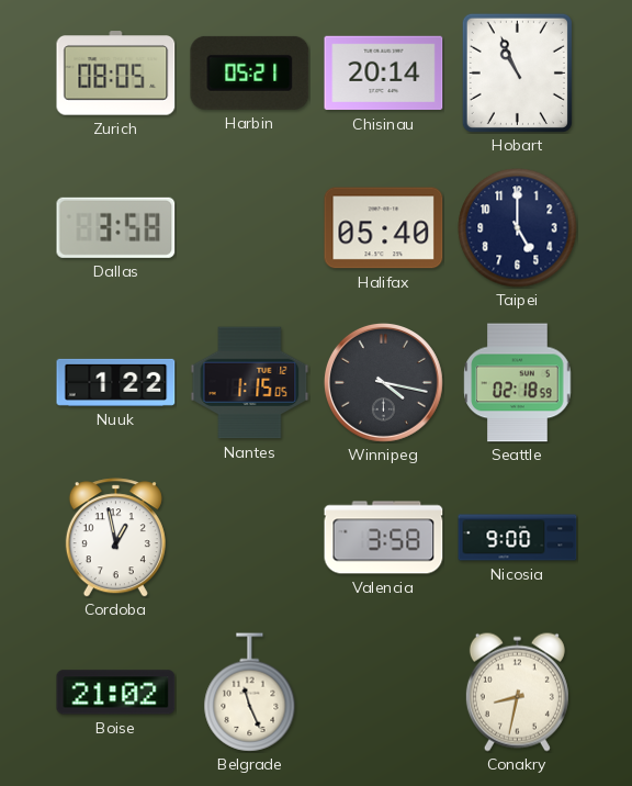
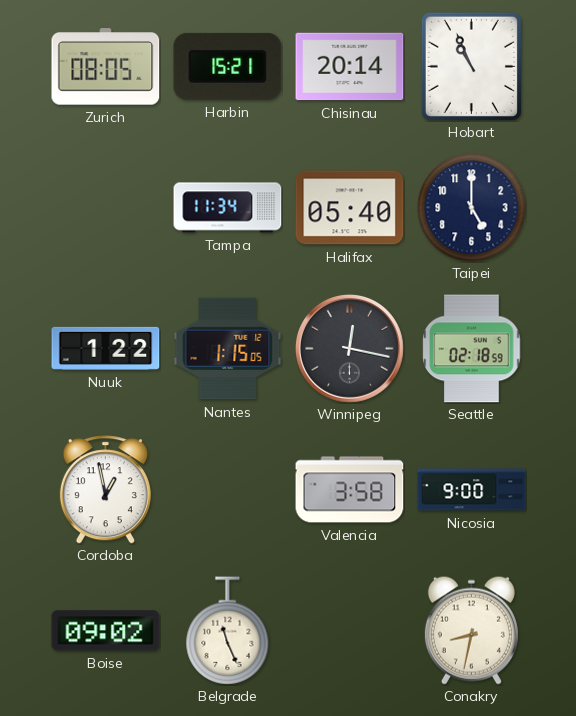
Harbin: 05:21 -> 15:21 (228, 66)
Dallas: 3:58 -> none (116, 227)
Tampa: none -> 11:34 (228, 208)
Winnipeg: 4:17 -> 12:17 (349, 348)
Boise: 21:02 -> 09:02 (106, 631)
